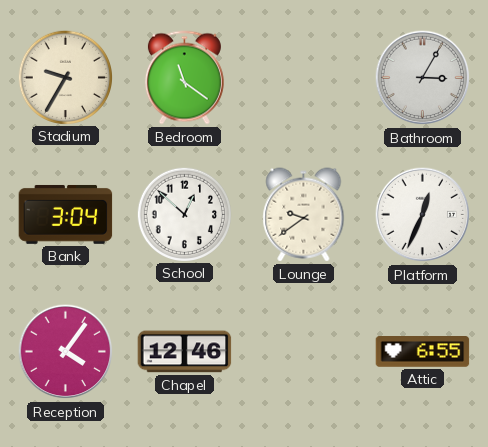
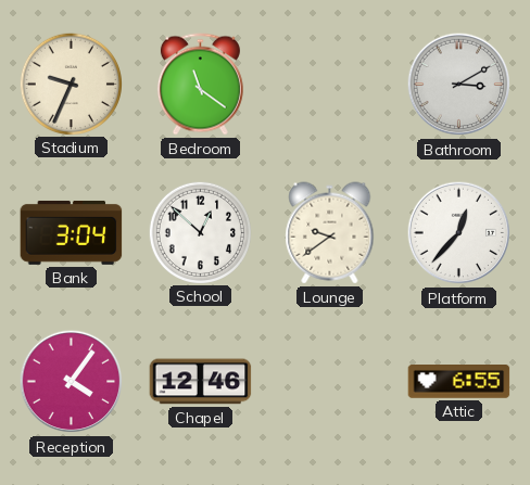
Stadium: 9:35 -> 9:34 (71, 84)
Bathroom: 3:05 -> 3:10 (459, 85)
Platform: 12:34 -> 12:37 (459, 233)
